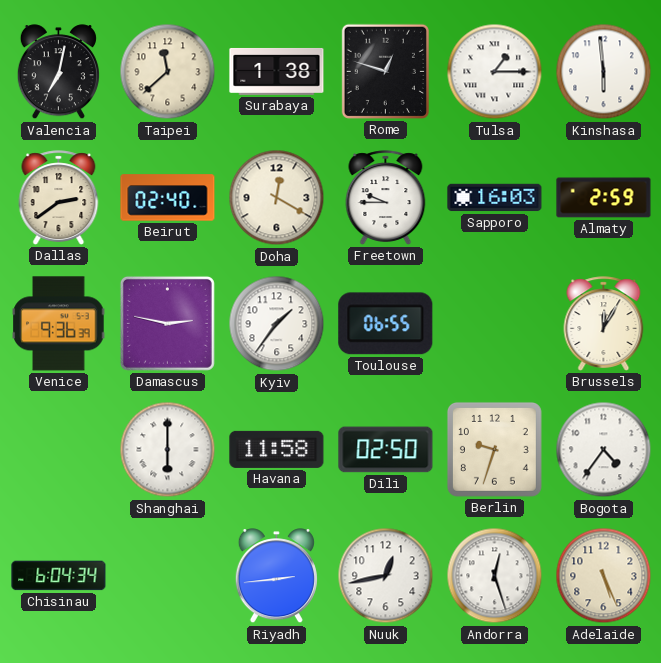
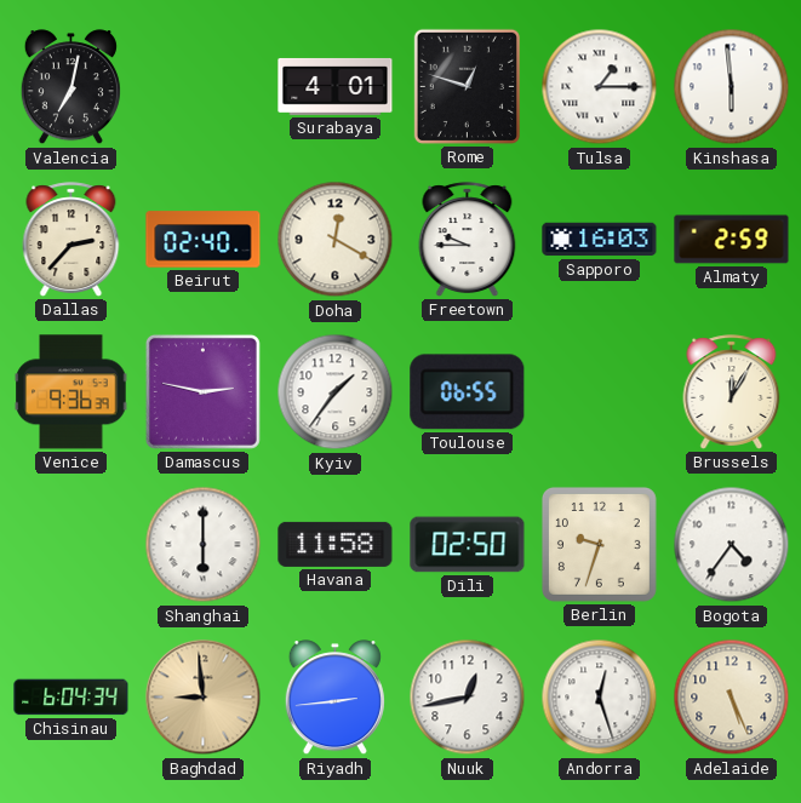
Taipei: 11:38 -> none (168, 72)
Surabaya: 1:38 -> 4:01 (336, 86)
Dallas: 2:39 -> 2:37 (71, 240)
Baghdad: none -> 8:59 (204, 698)
